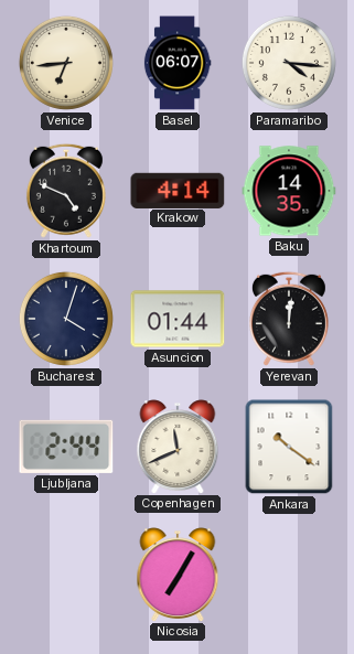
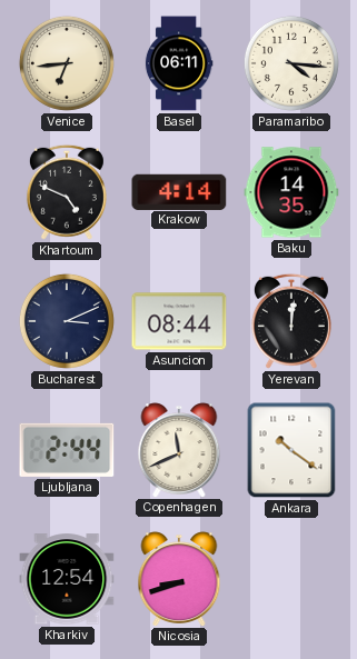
Basel: 06:07 -> 06:11 (179, 63)
Bucharest: 4:03 -> 3:11 (67, 321)
Asuncion: 01:44 -> 08:44 (179, 321)
Kharkiv: none -> 12:54 (67, 579)
Nicosia: 7:05 -> 8:42 (179, 579)
